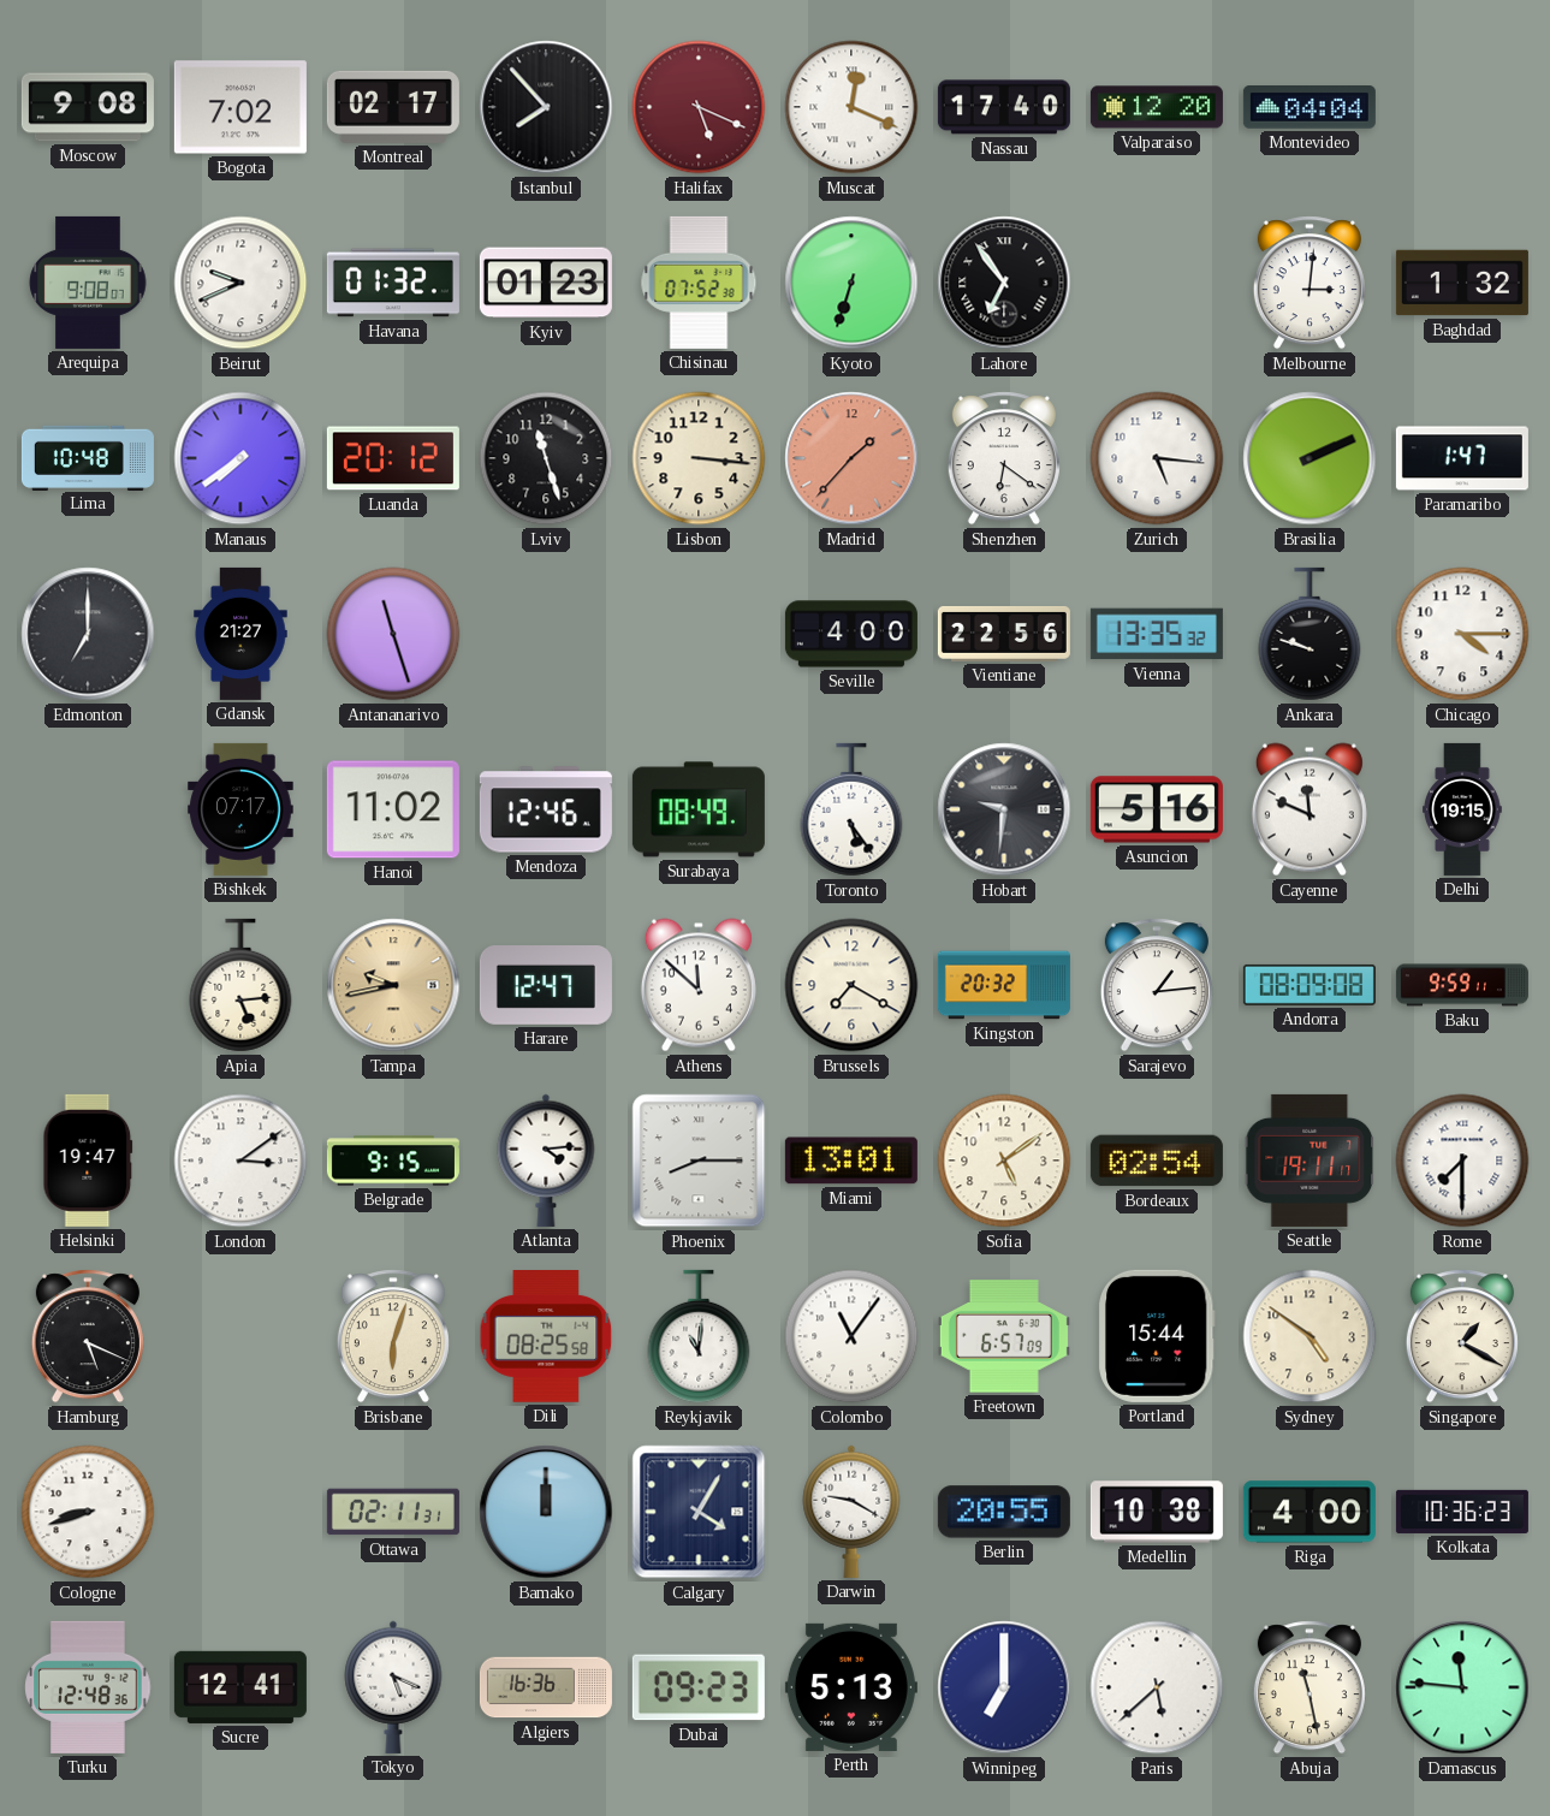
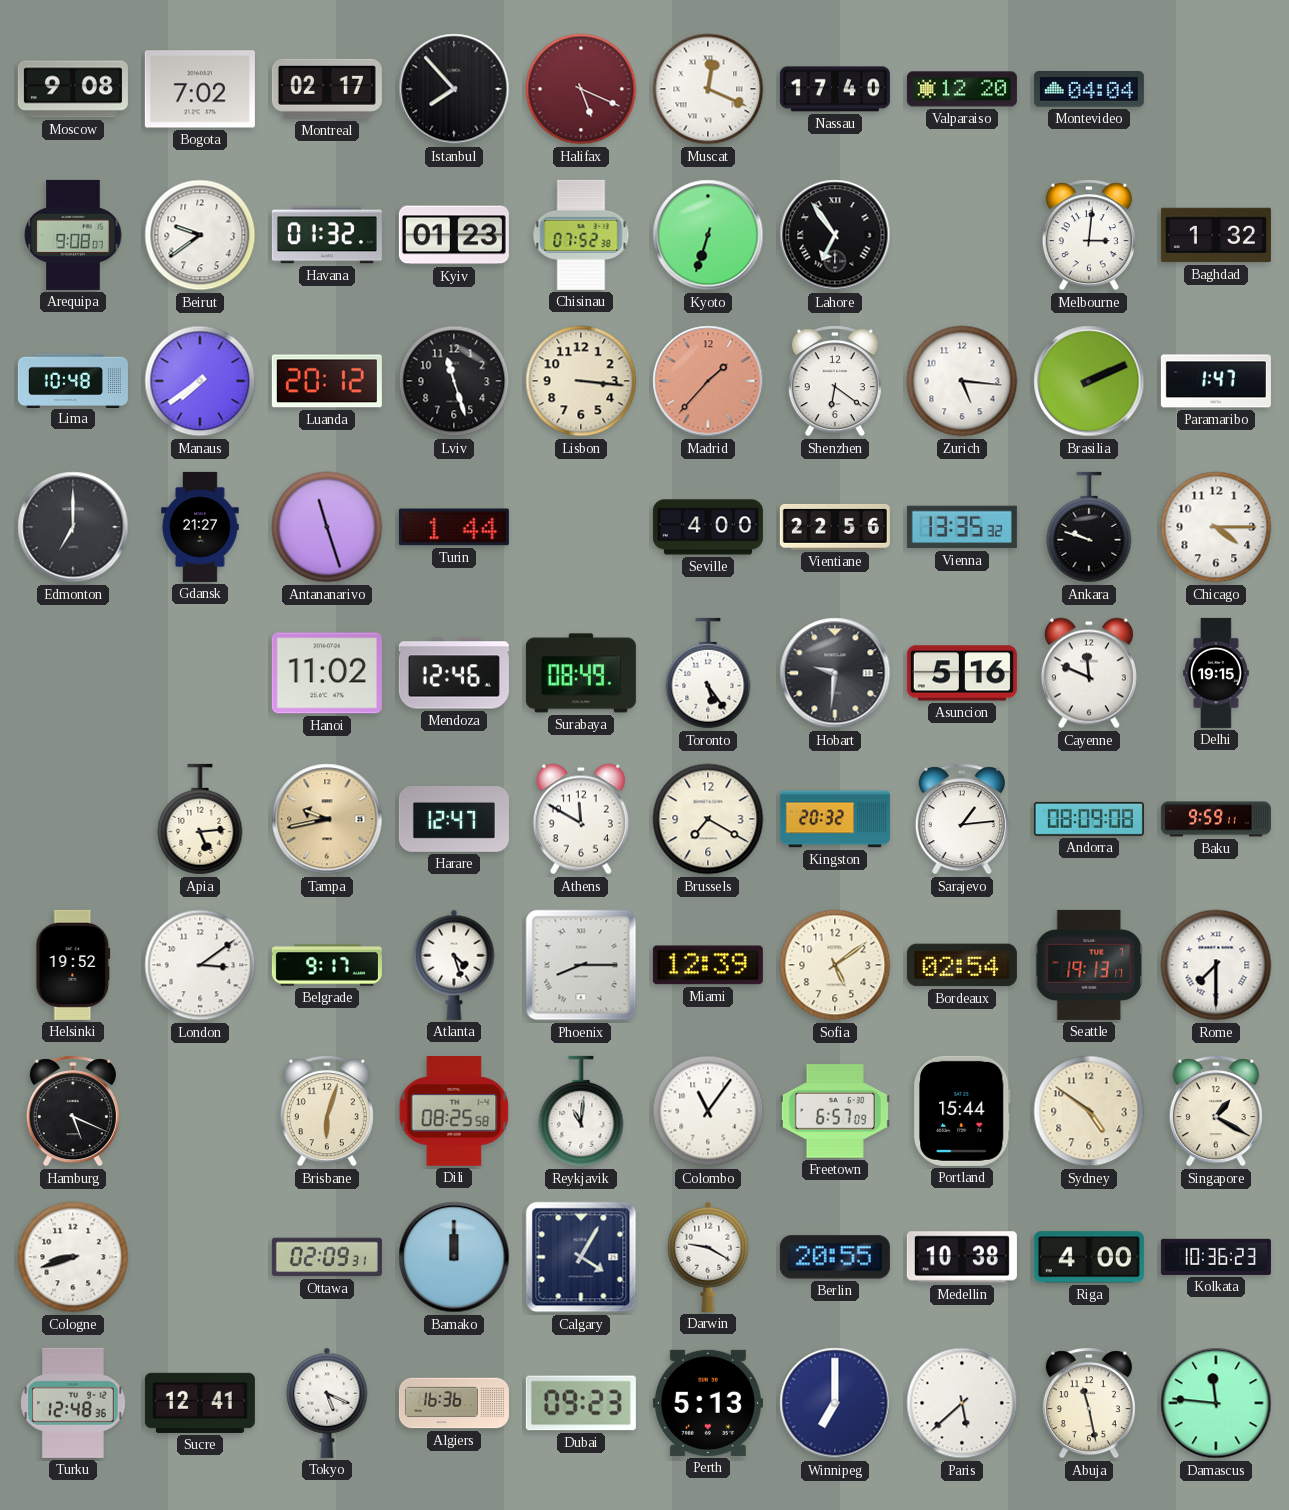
Beirut: 9:41 -> 9:39 (200, 235)
Turin: none -> 1:44 (454, 527)
Bishkek: 07:17 -> none (240, 809)
Athens: 11:52 -> 11:50 (581, 819)
Helsinki: 19:47 -> 19:52 (73, 965)
Belgrade: 9:15 -> 9:17 (327, 965)
Atlanta: 4:14 -> 4:27 (454, 965)
Miami: 13:01 -> 12:39 (708, 965)
Seattle: 19:11 -> 19:13 (1089, 965)
Ottawa: 02:11 -> 02:09 (327, 1257)
